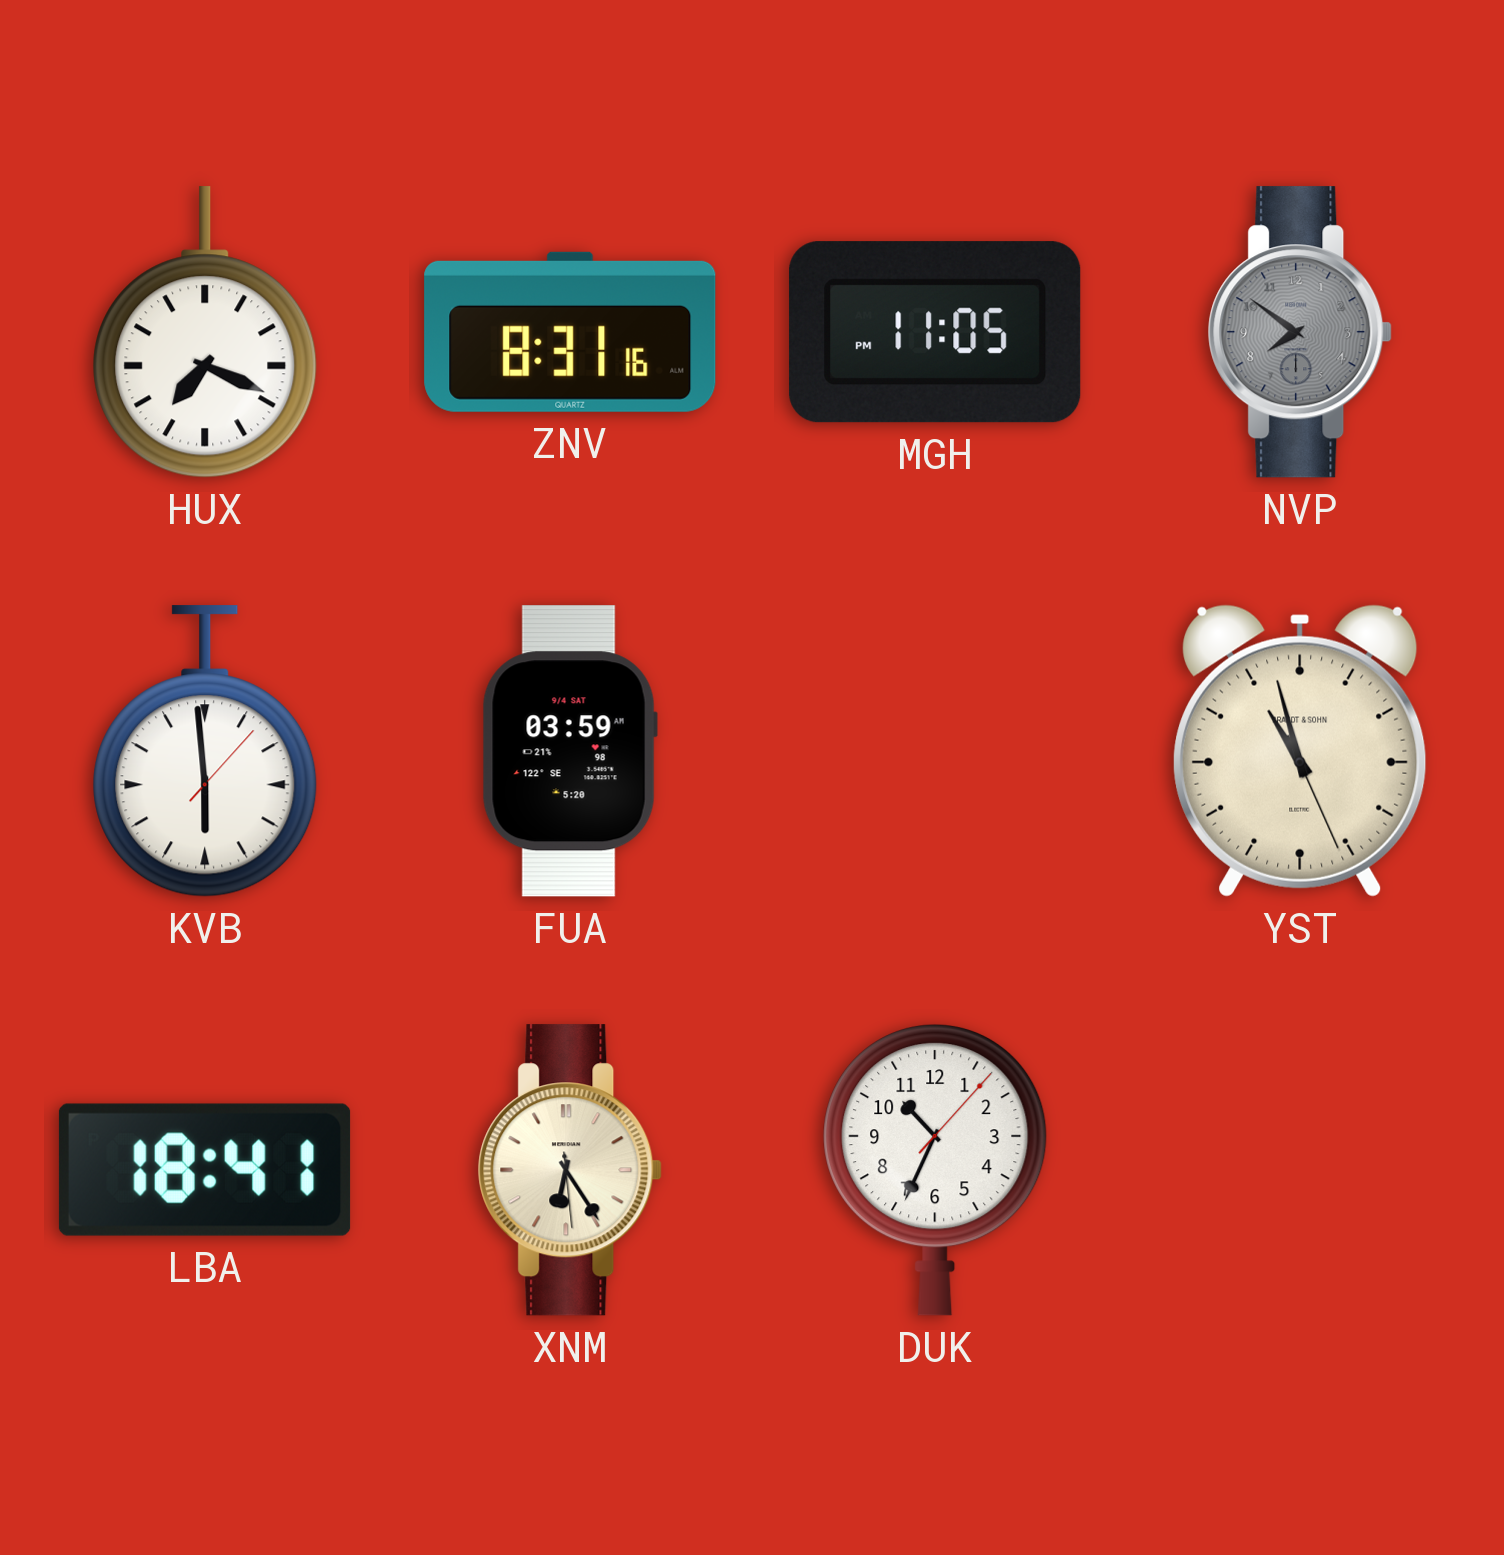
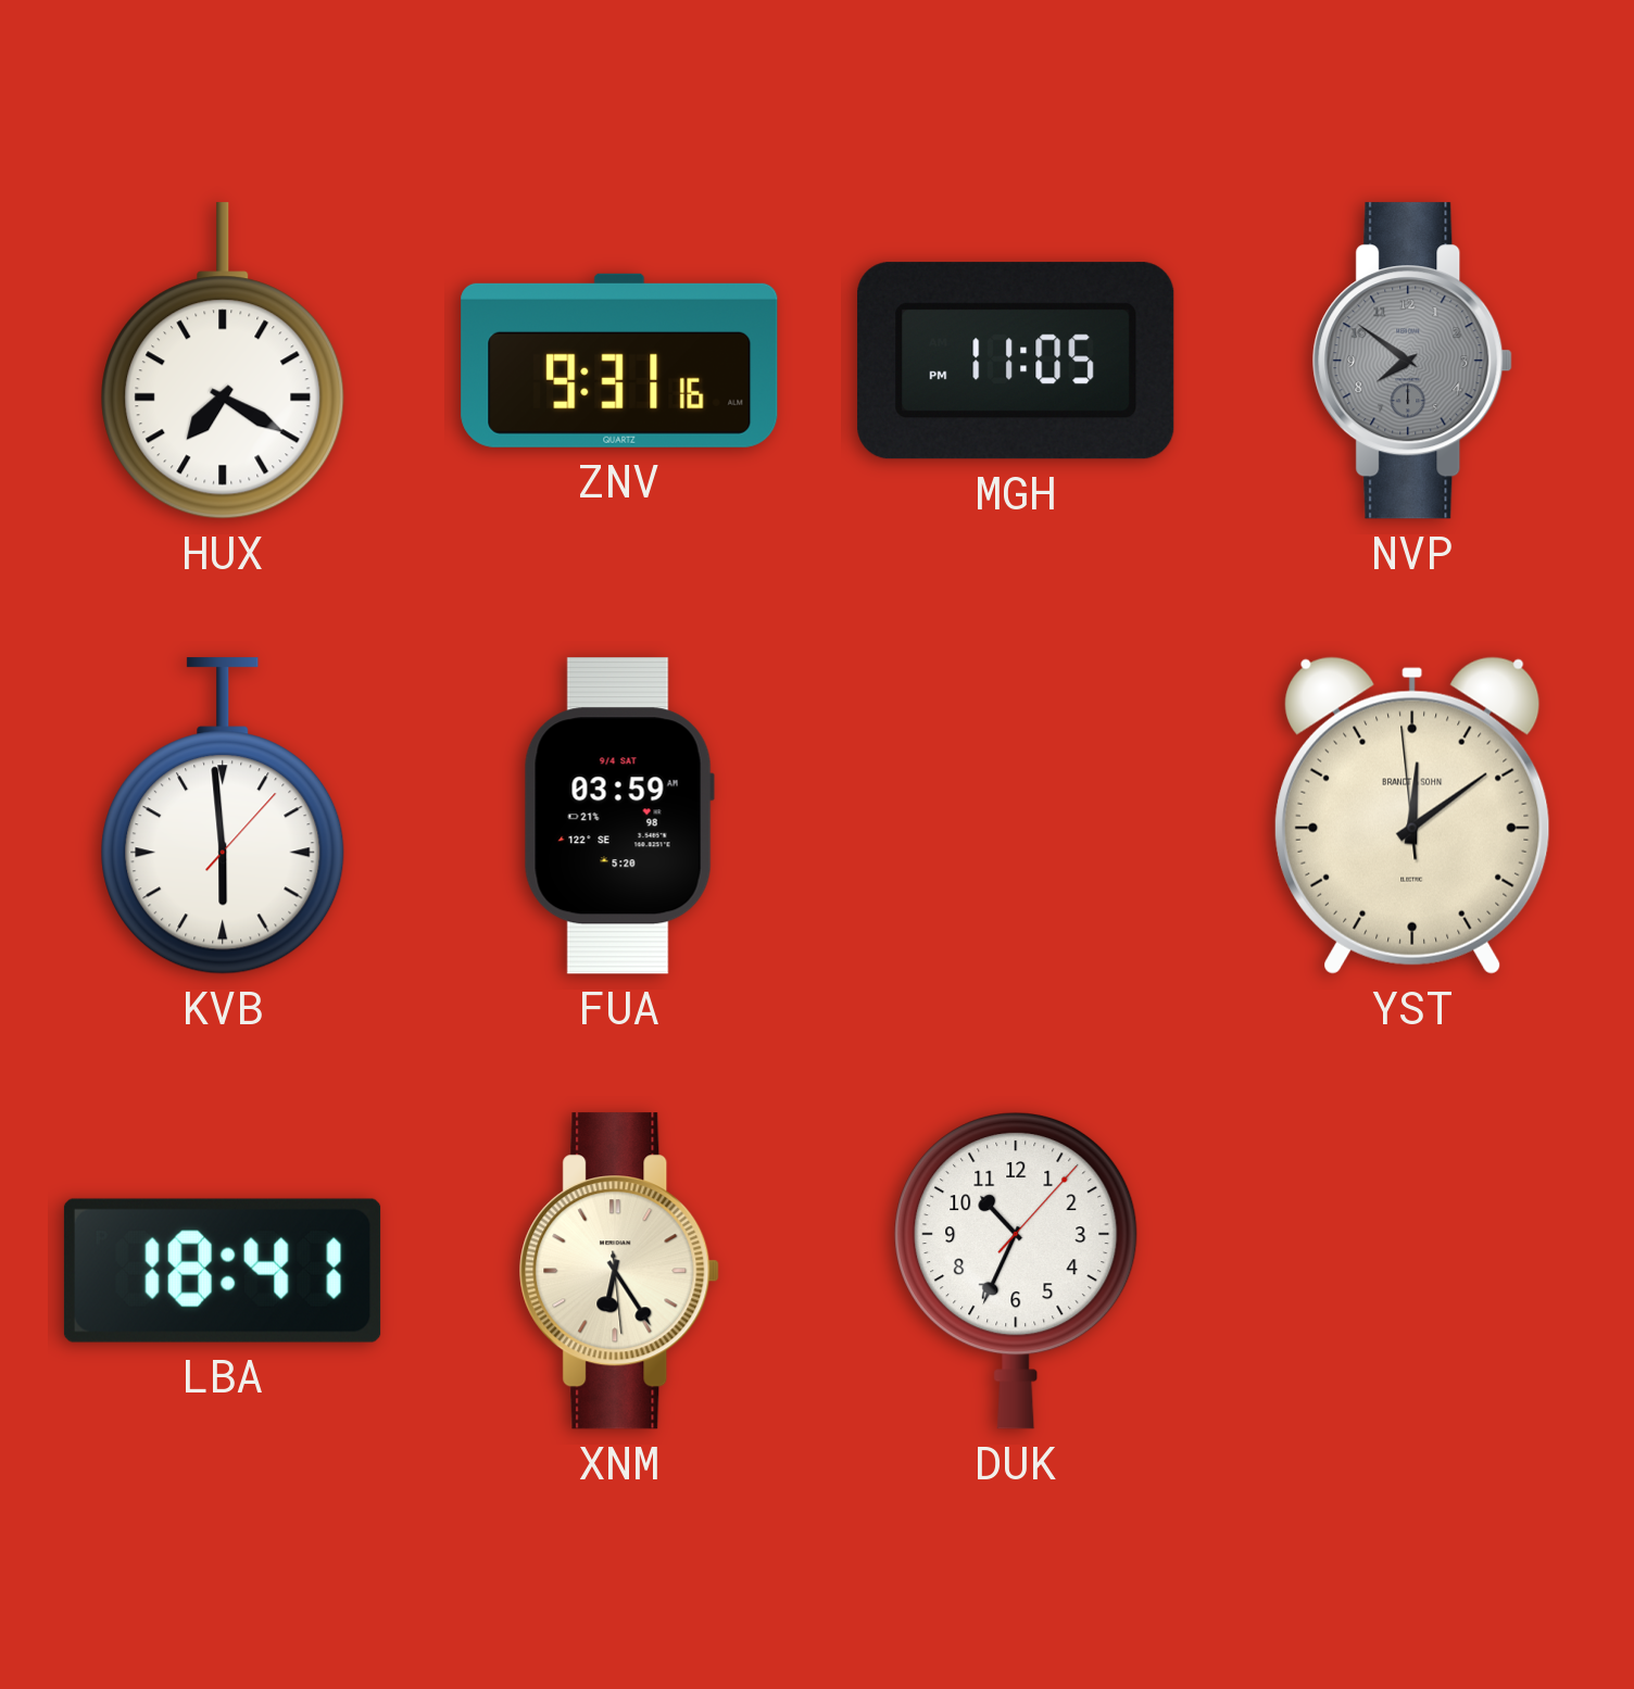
HUX: 7:19 -> 7:20 (223, 361)
ZNV: 8:31 -> 9:31 (619, 361)
YST: 10:57 -> 12:08 (1412, 816)
